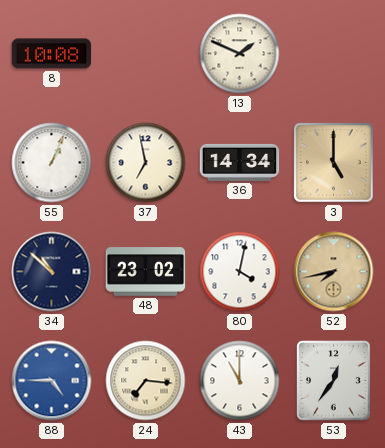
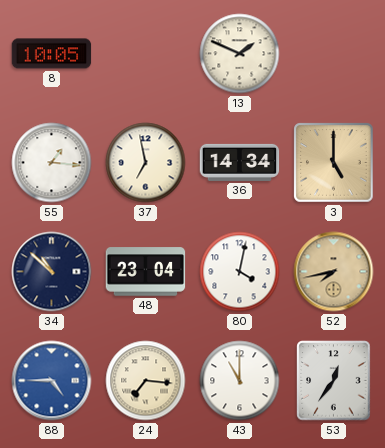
8: 10:08 -> 10:05 (52, 54)
55: 1:04 -> 1:16 (52, 163)
48: 23:02 -> 23:04 (146, 272)
